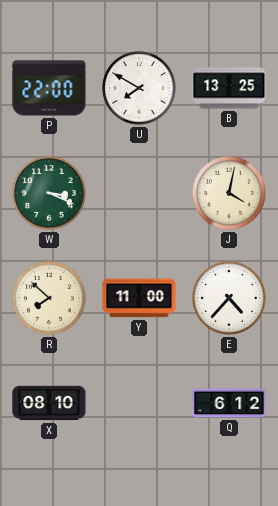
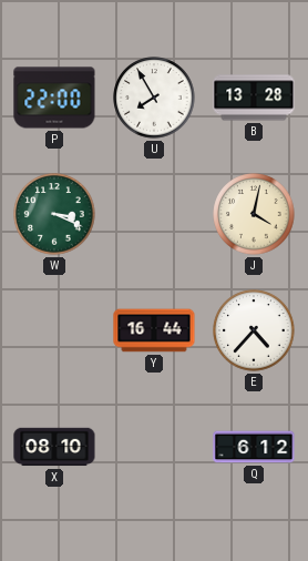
U: 7:50 -> 7:55 (154, 98)
B: 13:25 -> 13:28 (254, 98)
R: 7:52 -> none (49, 298)
Y: 11:00 -> 16:44 (154, 330)
